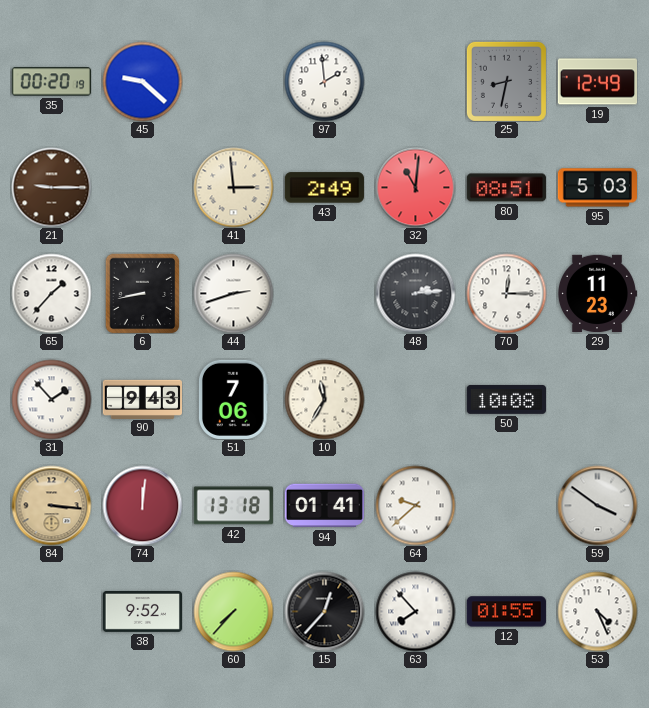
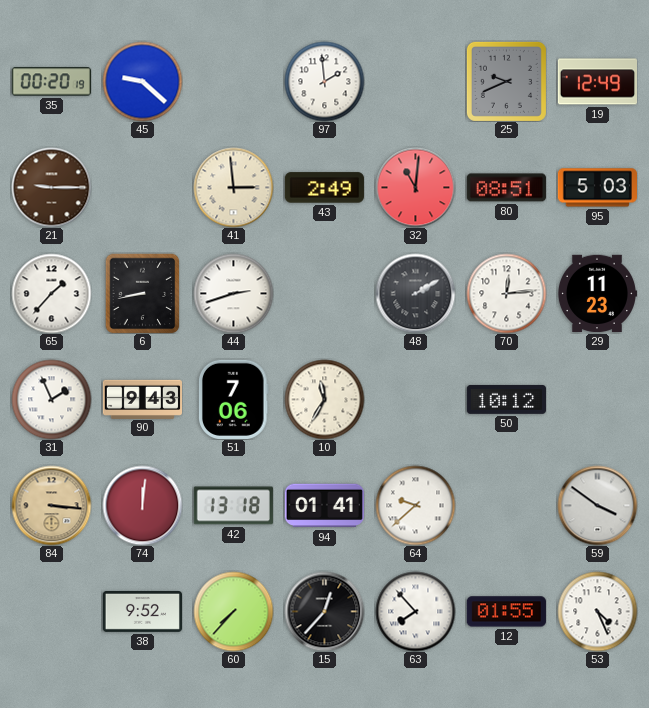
25: 8:32 -> 9:41 (506, 81)
48: 2:14 -> 2:10 (415, 293)
70: 12:15 -> 12:14 (506, 293)
31: 1:53 -> 1:56 (51, 399)
50: 10:08 -> 10:12 (506, 399)
